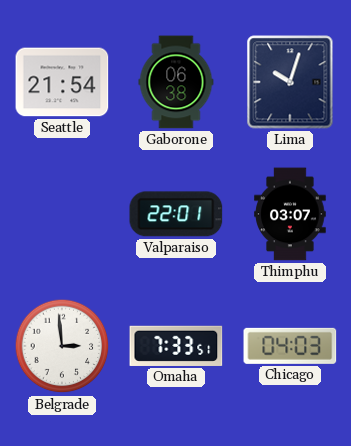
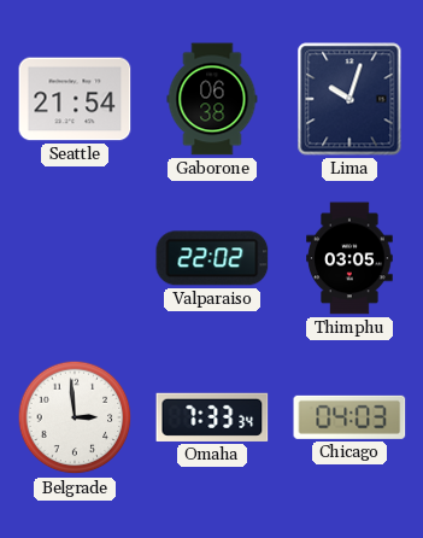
Valparaiso: 22:01 -> 22:02 (212, 258)
Thimphu: 03:07 -> 03:05 (349, 258)
Omaha: 7:33:51 -> 7:33:34 (212, 417)
